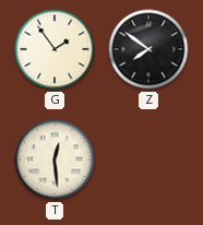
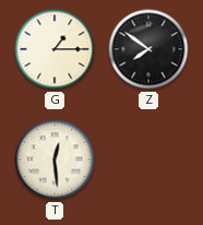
G: 1:54 -> 1:15 (55, 49)
